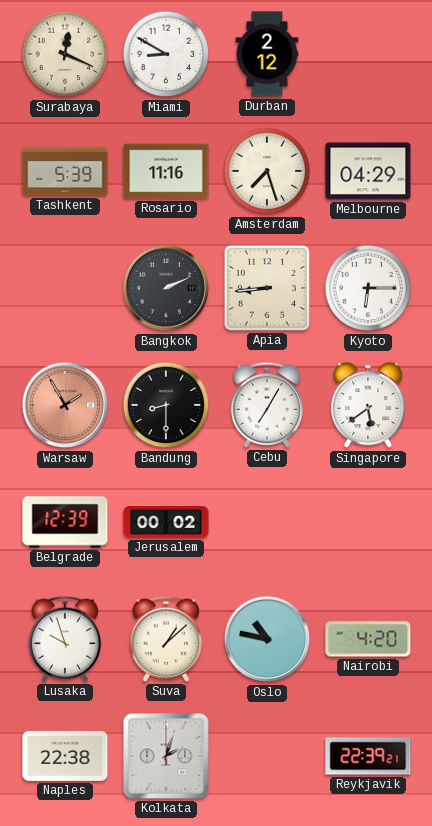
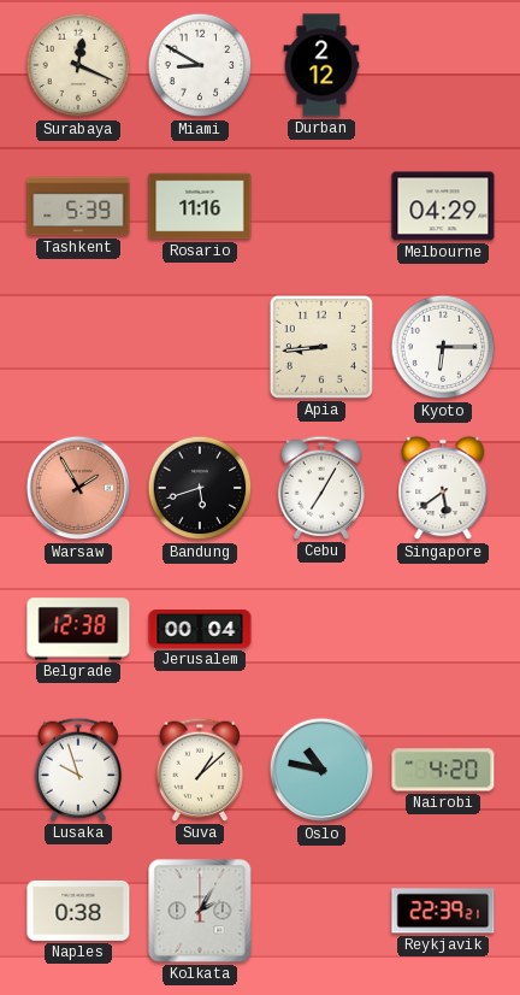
Amsterdam: 7:27 -> none (267, 171)
Bangkok: 2:11 -> none (166, 288)
Bandung: 8:30 -> 5:42 (200, 488)
Belgrade: 12:39 -> 12:38 (78, 629)
Jerusalem: 00:02 -> 00:04 (200, 629)
Naples: 22:38 -> 0:38 (78, 911)
Kolkata: 2:03 -> 2:05 (200, 911)
